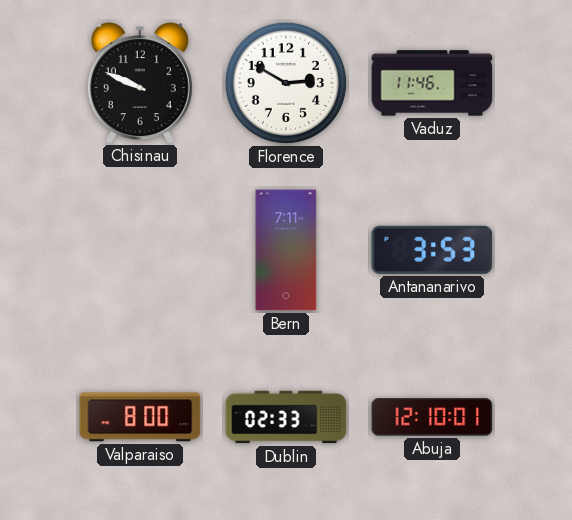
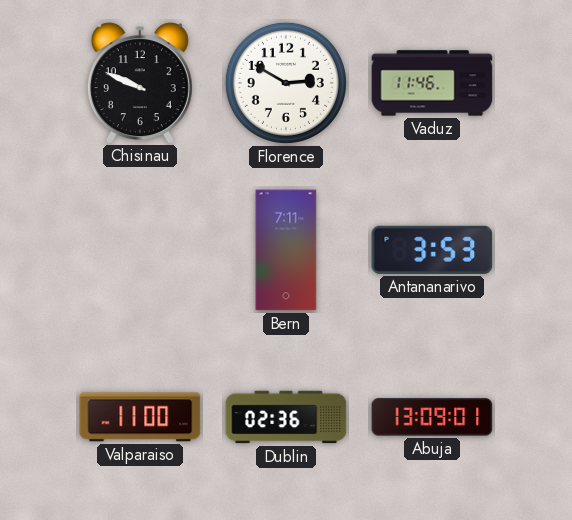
Valparaiso: 8:00 -> 11:00 (140, 417)
Dublin: 02:33 -> 02:36 (286, 417)
Abuja: 12:10 -> 13:09 (432, 417)
